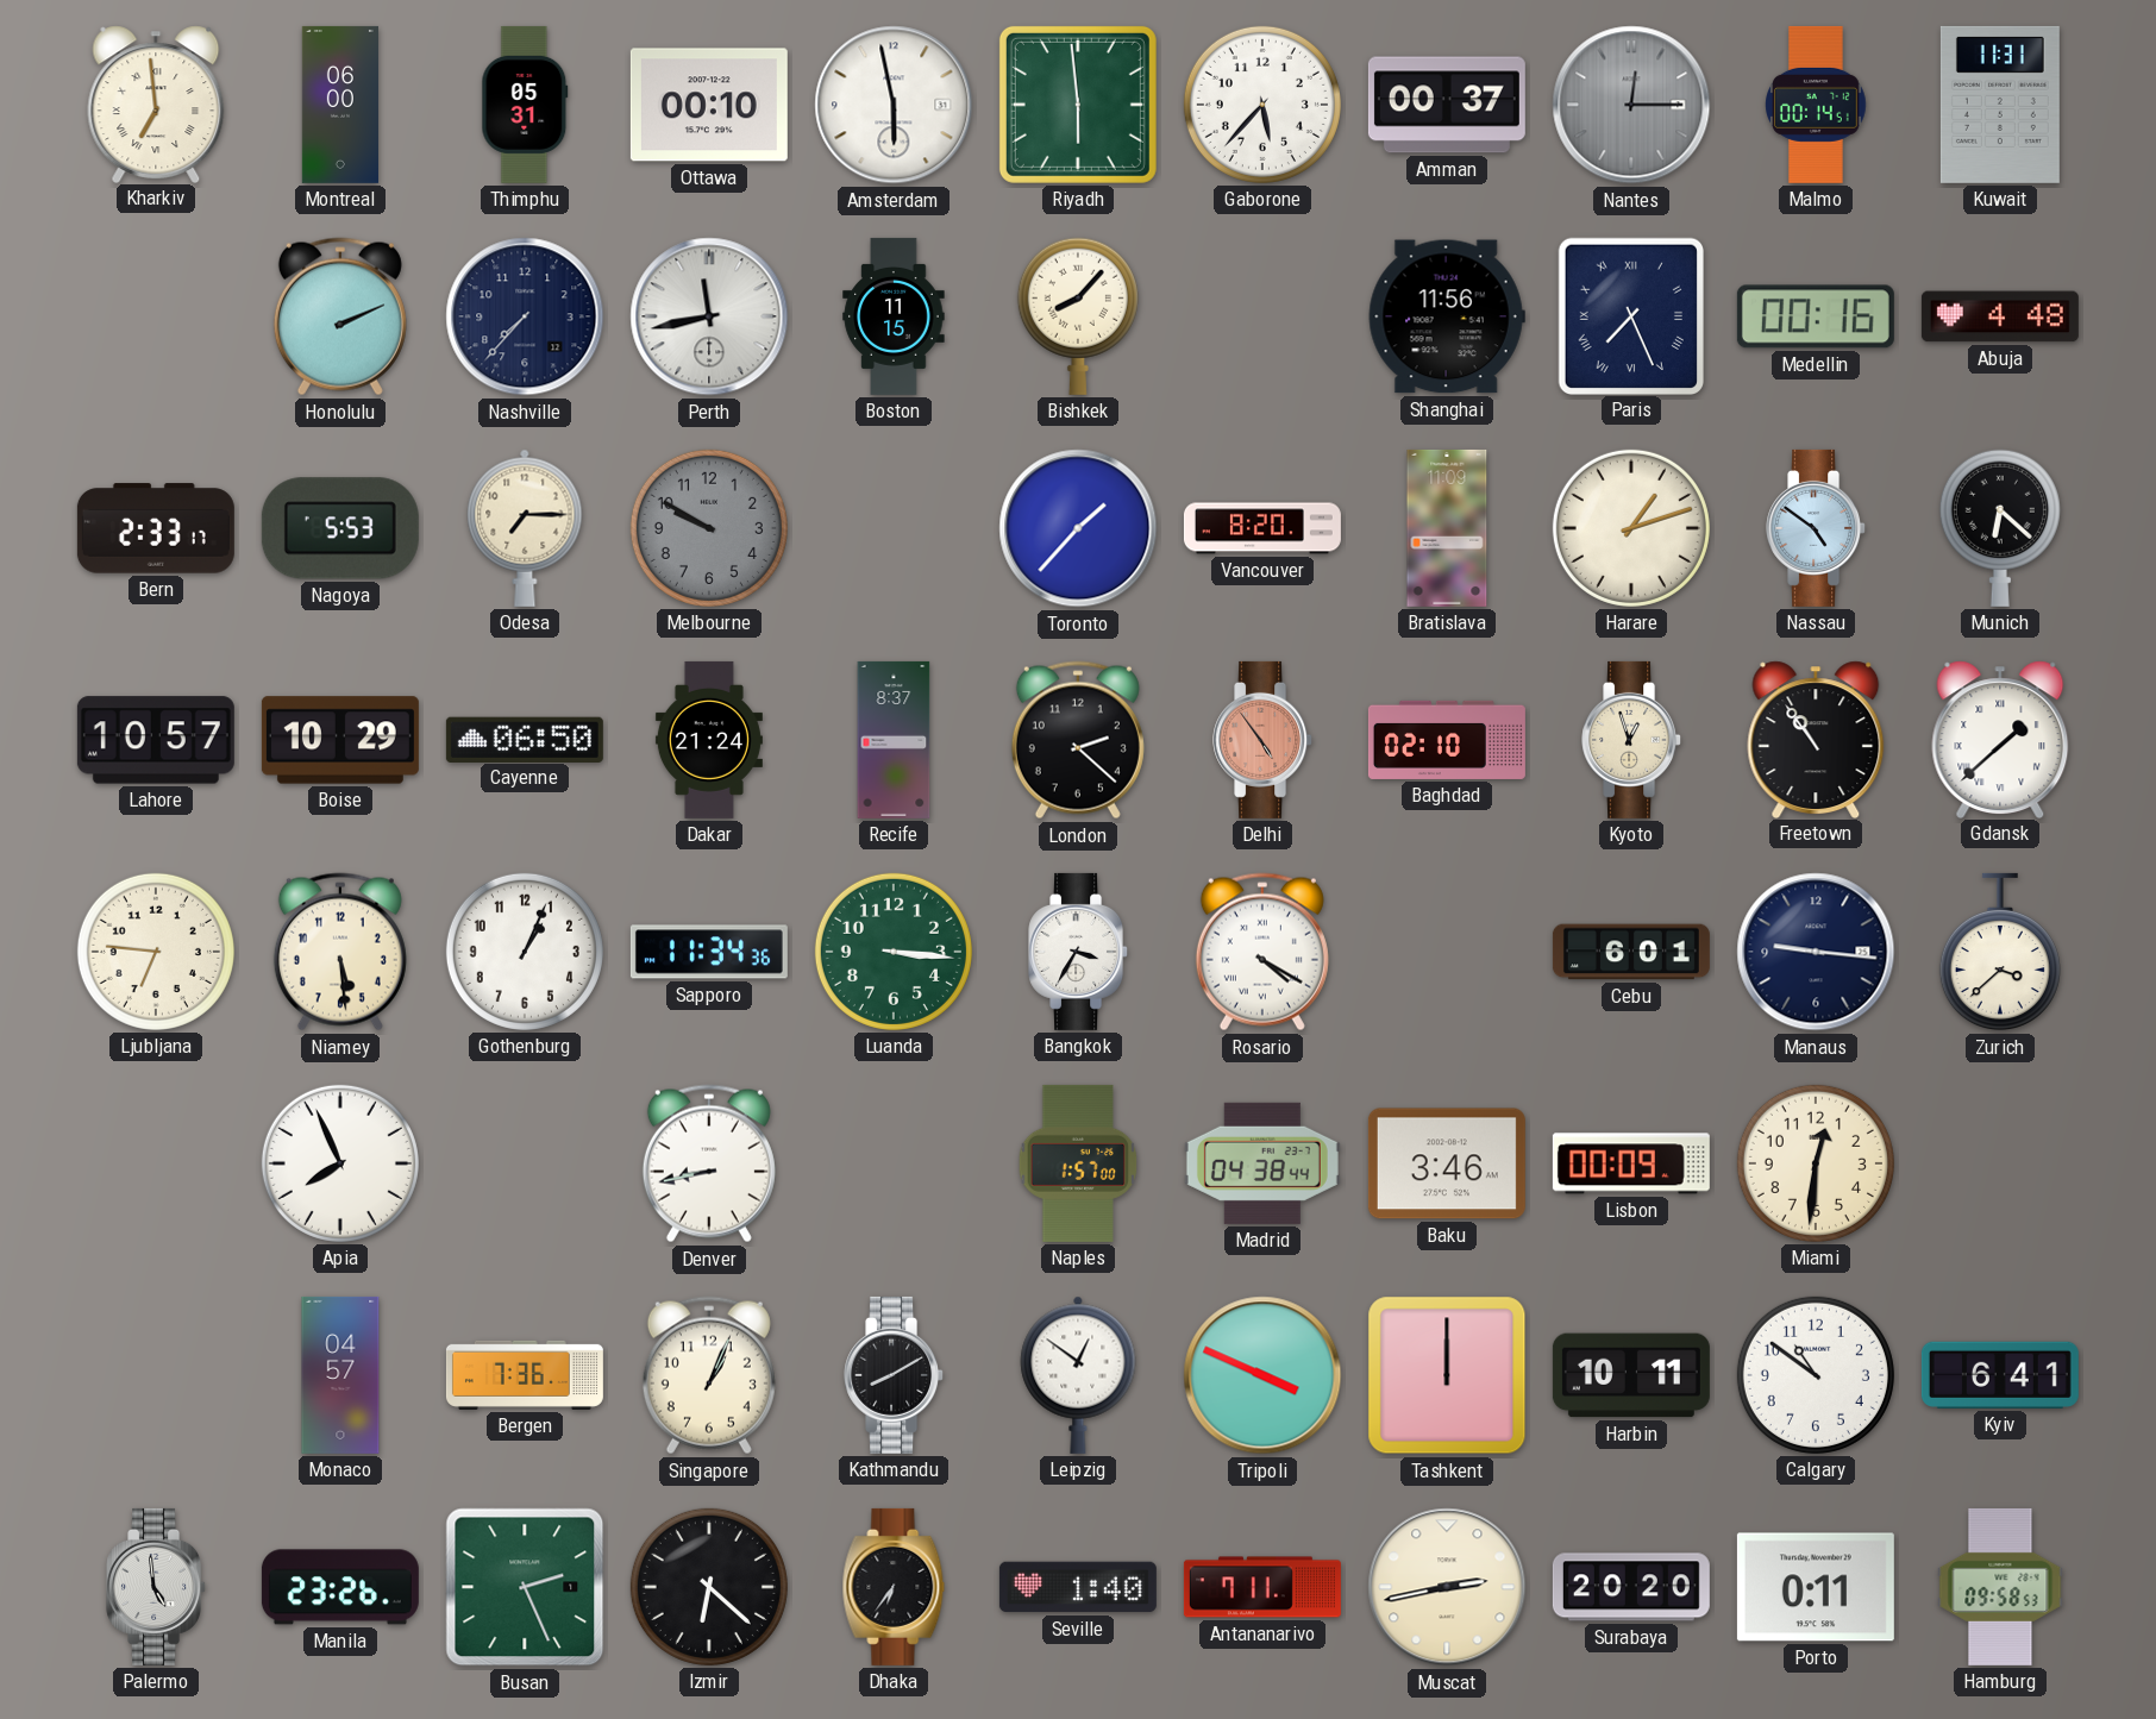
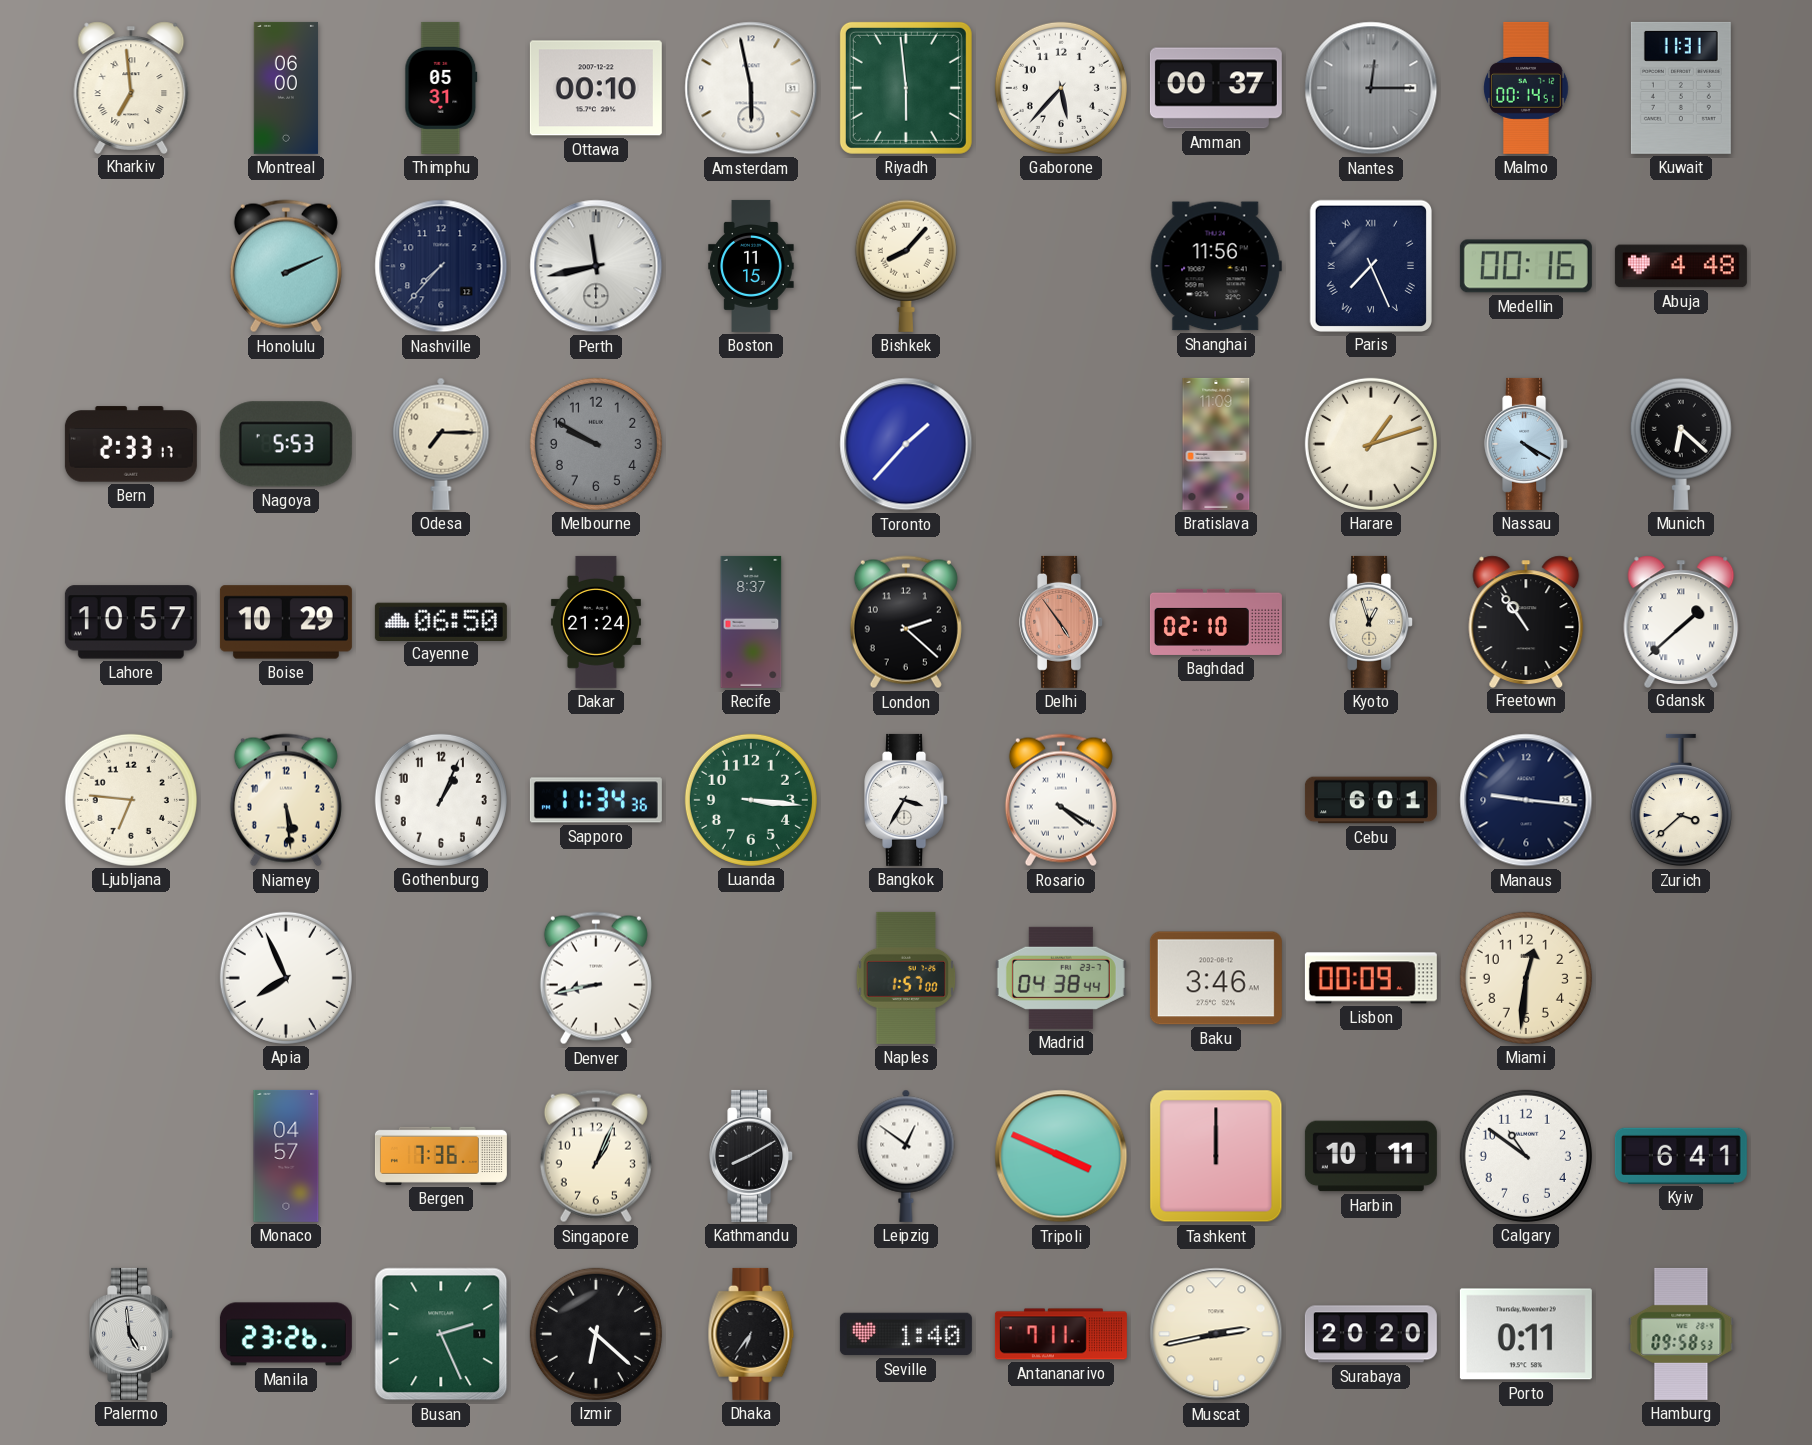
Vancouver: 8:20 -> none (1262, 528)
Nassau: 4:51 -> 4:20 (1527, 444)
